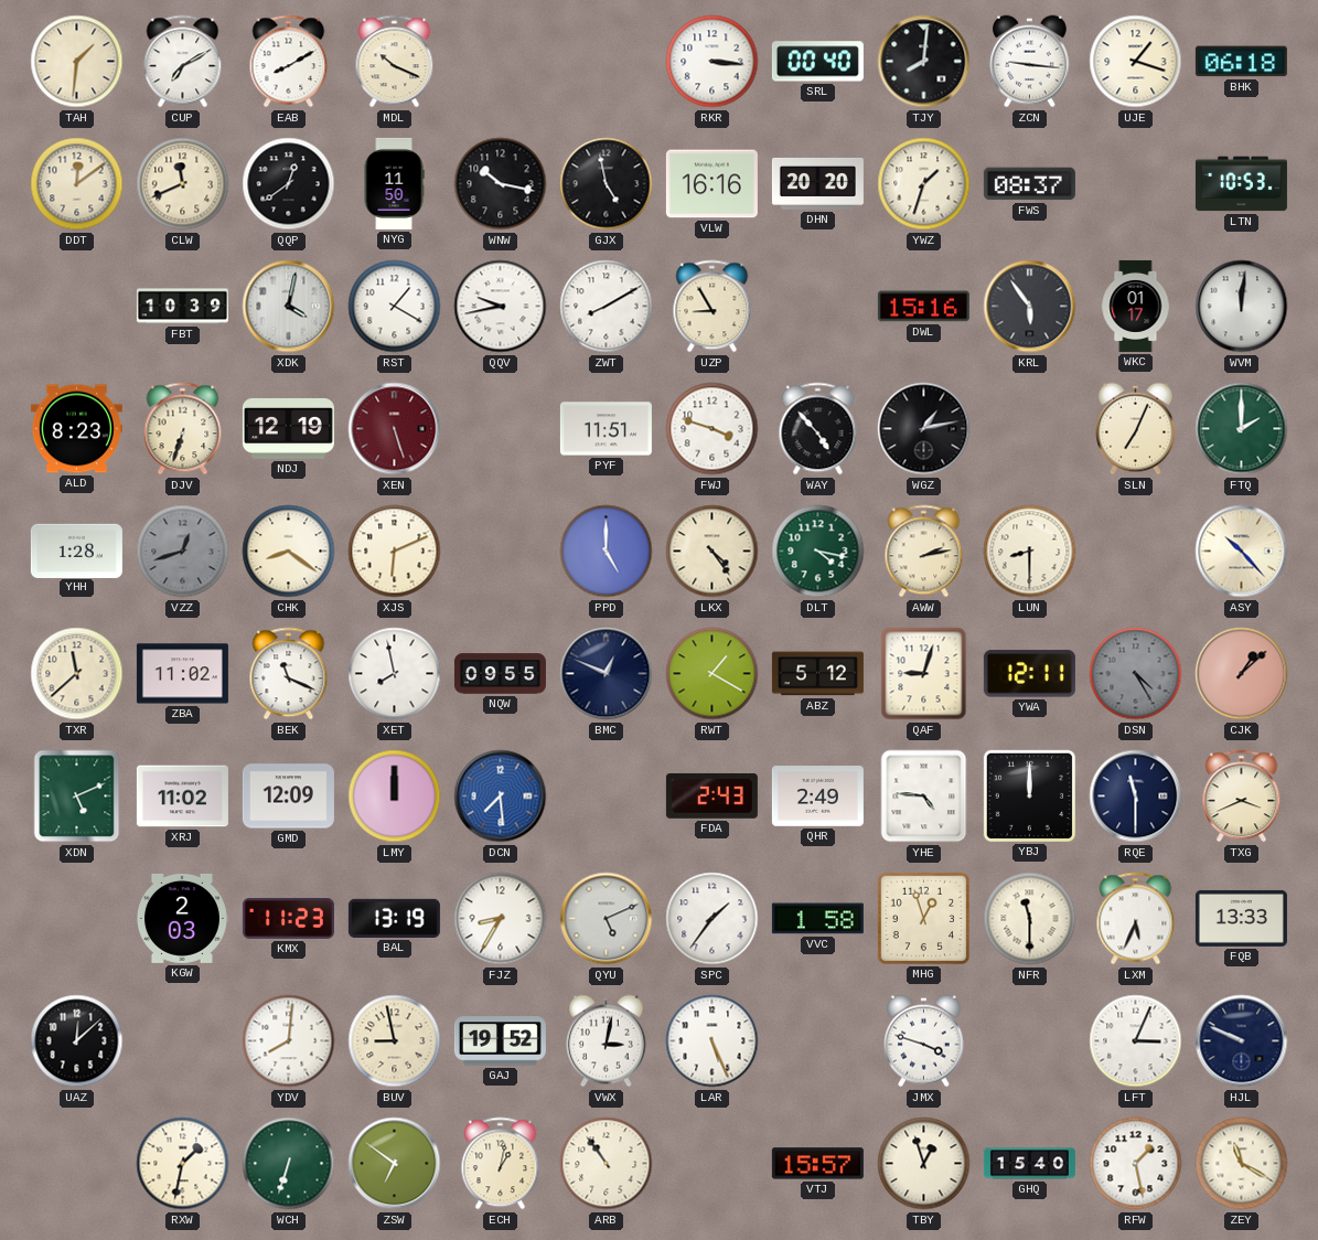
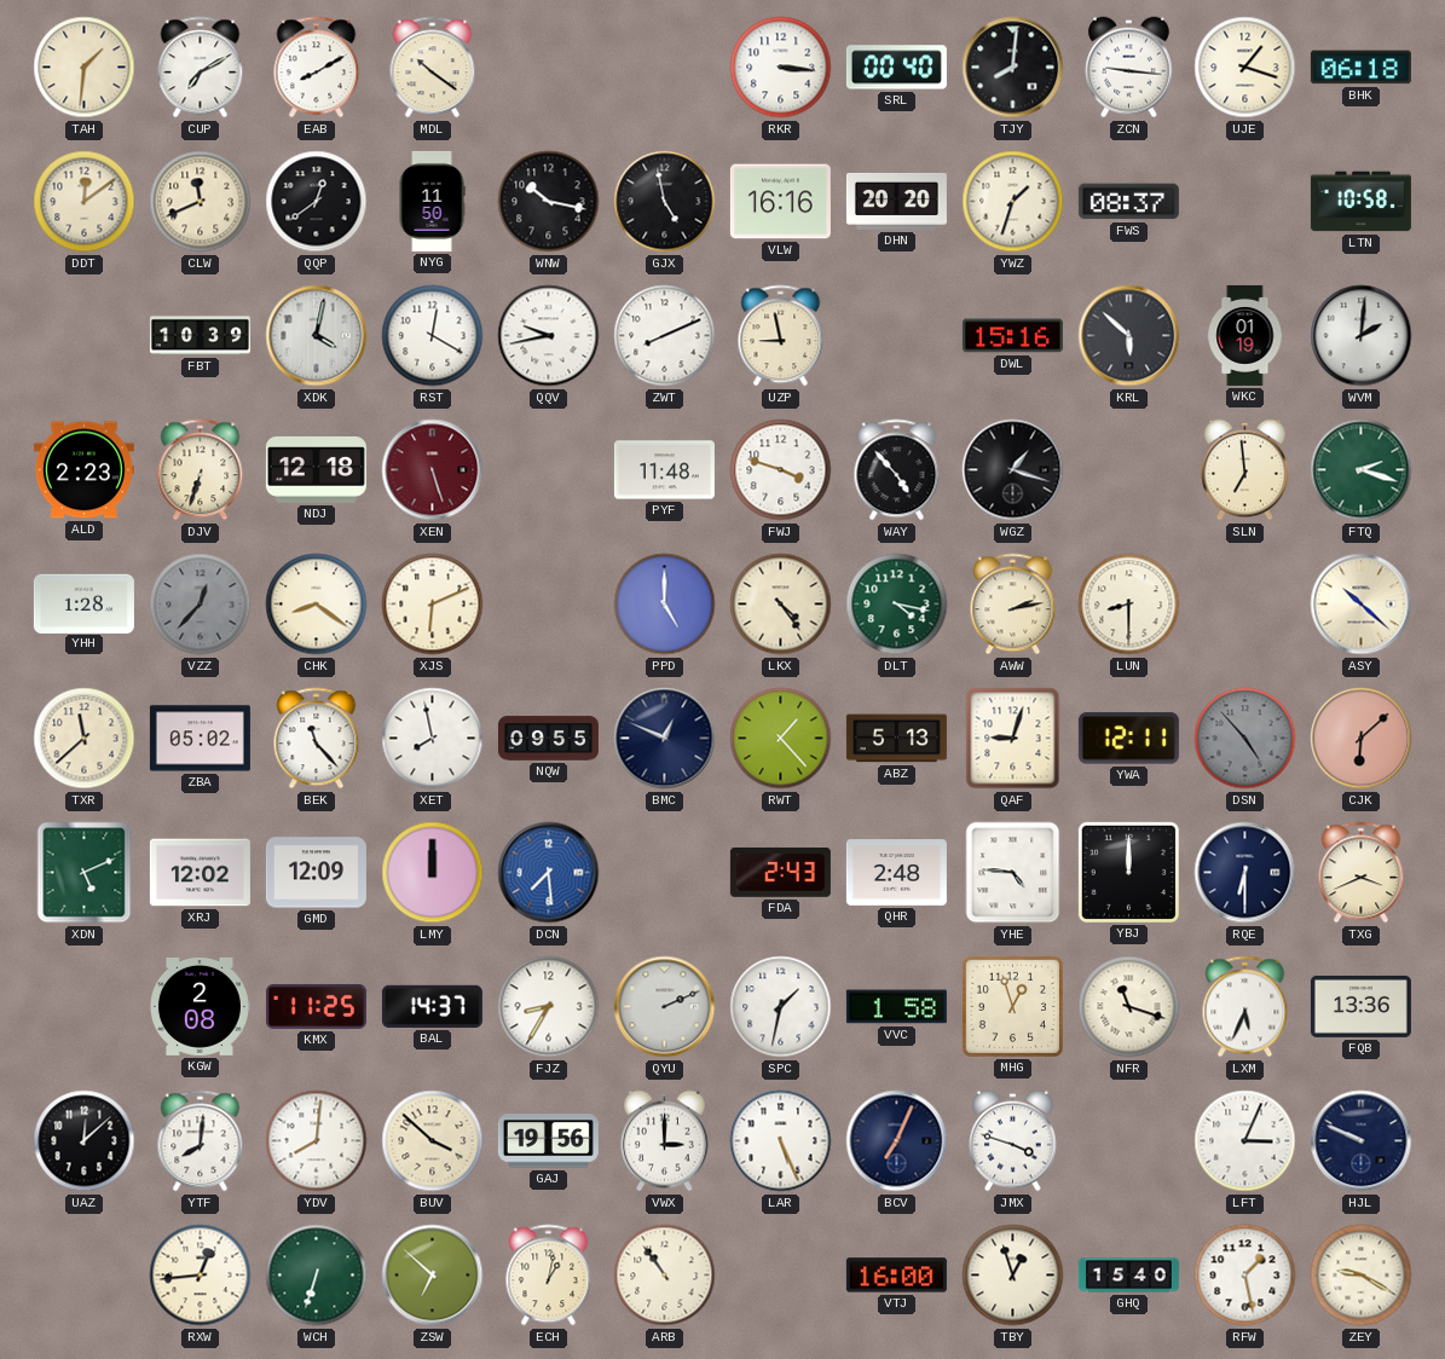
MDL: 10:19 -> 10:21 (433, 68)
LTN: 10:53 -> 10:58 (1360, 202)
RST: 1:20 -> 12:20 (433, 336)
ZWT: 8:10 -> 8:11 (665, 336)
UZP: 8:55 -> 8:58 (781, 336)
KRL: 5:54 -> 5:52 (1129, 336)
WKC: 01:17 -> 01:19 (1245, 335)
WVM: 12:01 -> 2:01 (1362, 336)
ALD: 8:23 -> 2:23 (83, 470)
NDJ: 12:19 -> 12:18 (316, 469)
PYF: 11:51 -> 11:48 (664, 470)
WGZ: 1:13 -> 1:18 (1013, 470)
SLN: 7:04 -> 6:59 (1245, 470)
FTQ: 2:00 -> 2:18 (1362, 470)
VZZ: 12:42 -> 12:37 (201, 605)
ASY: 10:23 -> 10:22 (1362, 605)
ZBA: 11:02 -> 05:02 (200, 739)
BEK: 11:19 -> 11:23 (317, 739)
RWT: 1:20 -> 1:23 (781, 739)
ABZ: 5:12 -> 5:13 (896, 739)
DSN: 4:25 -> 4:53 (1245, 739)
CJK: 1:08 -> 6:08 (1362, 739)
XRJ: 11:02 -> 12:02 (200, 873)
QHR: 2:49 -> 2:48 (896, 873)
RQE: 11:30 -> 6:30 (1245, 873)
KGW: 2:03 -> 2:08 (200, 1006)
KMX: 11:23 -> 11:25 (316, 1006)
BAL: 13:19 -> 14:37 (432, 1006)
QYU: 5:11 -> 2:11 (665, 1007)
SPC: 1:36 -> 1:32 (781, 1007)
NFR: 11:30 -> 11:18 (1129, 1007)
FQB: 13:33 -> 13:36 (1360, 1006)
YTF: none -> 8:01 (201, 1141)
BUV: 8:58 -> 3:52 (433, 1141)
GAJ: 19:52 -> 19:56 (548, 1141)
VWX: 3:02 -> 3:00 (665, 1141)
BCV: none -> 7:04 (897, 1141)
RXW: 1:32 -> 12:44 (201, 1276)
ZSW: 6:51 -> 6:52 (433, 1276)
VTJ: 15:57 -> 16:00 (896, 1276)
ZEY: 11:20 -> 9:20 (1362, 1276)
